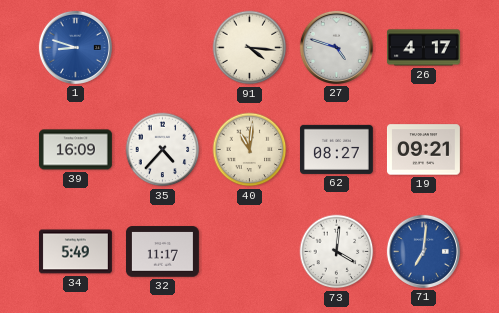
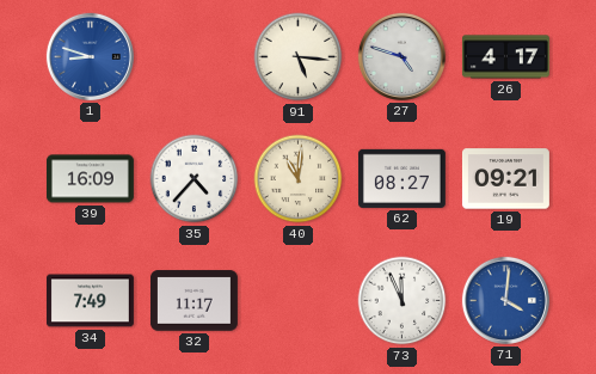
91: 4:16 -> 5:16 (299, 57)
34: 5:49 -> 7:49 (90, 301)
73: 4:01 -> 11:56 (403, 301)
71: 7:01 -> 4:01 (505, 300)
